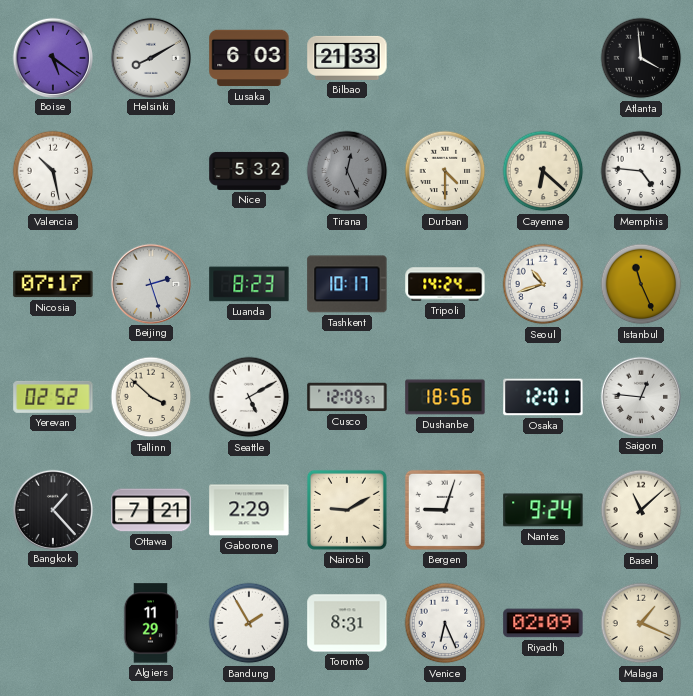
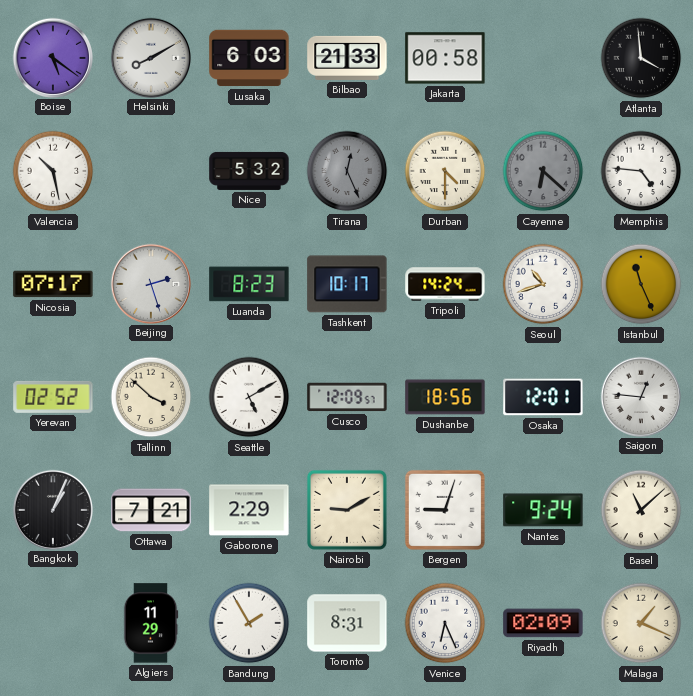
Jakarta: none -> 00:58 (445, 58)
Cayenne dial: cream -> grey (543, 171)
Bangkok: 1:23 -> 1:04 (52, 509)
